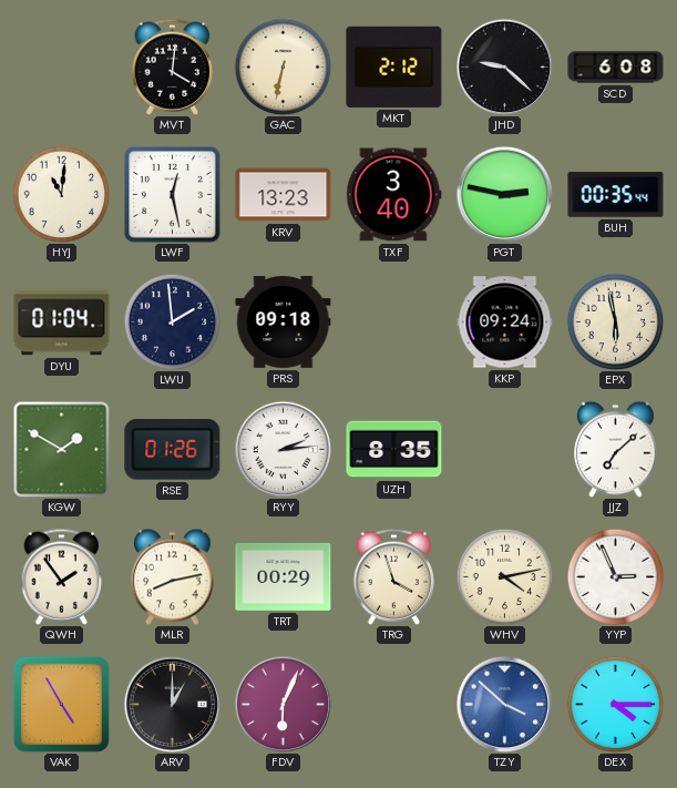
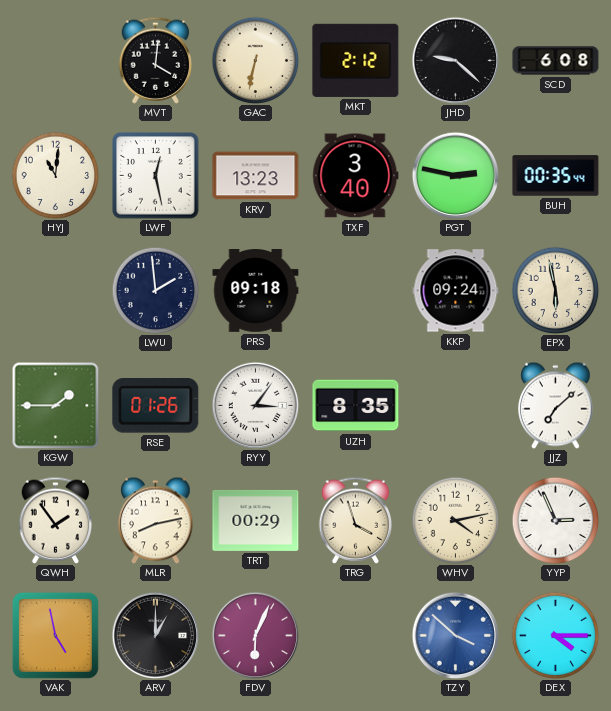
DYU: 01:04 -> none (62, 323)
KGW: 1:50 -> 1:45 (55, 405)
RYY: 2:14 -> 3:06 (255, 405)
VAK: 4:55 -> 4:58 (55, 635)
